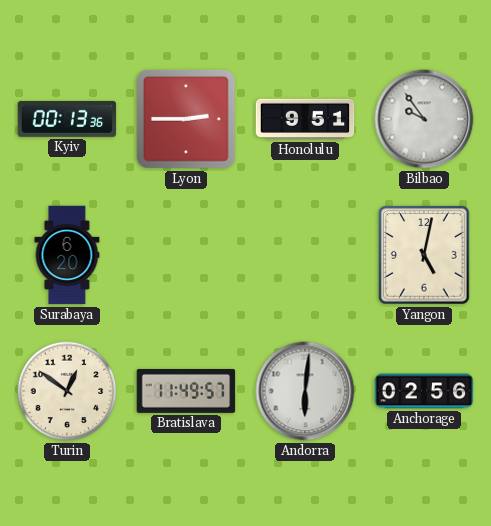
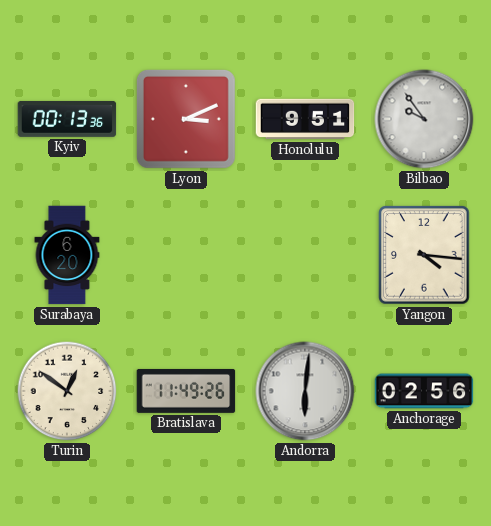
Lyon: 2:45 -> 3:11 (186, 119)
Yangon: 5:02 -> 4:16 (424, 255)
Bratislava: 11:49:57 -> 11:49:26 (186, 391)
